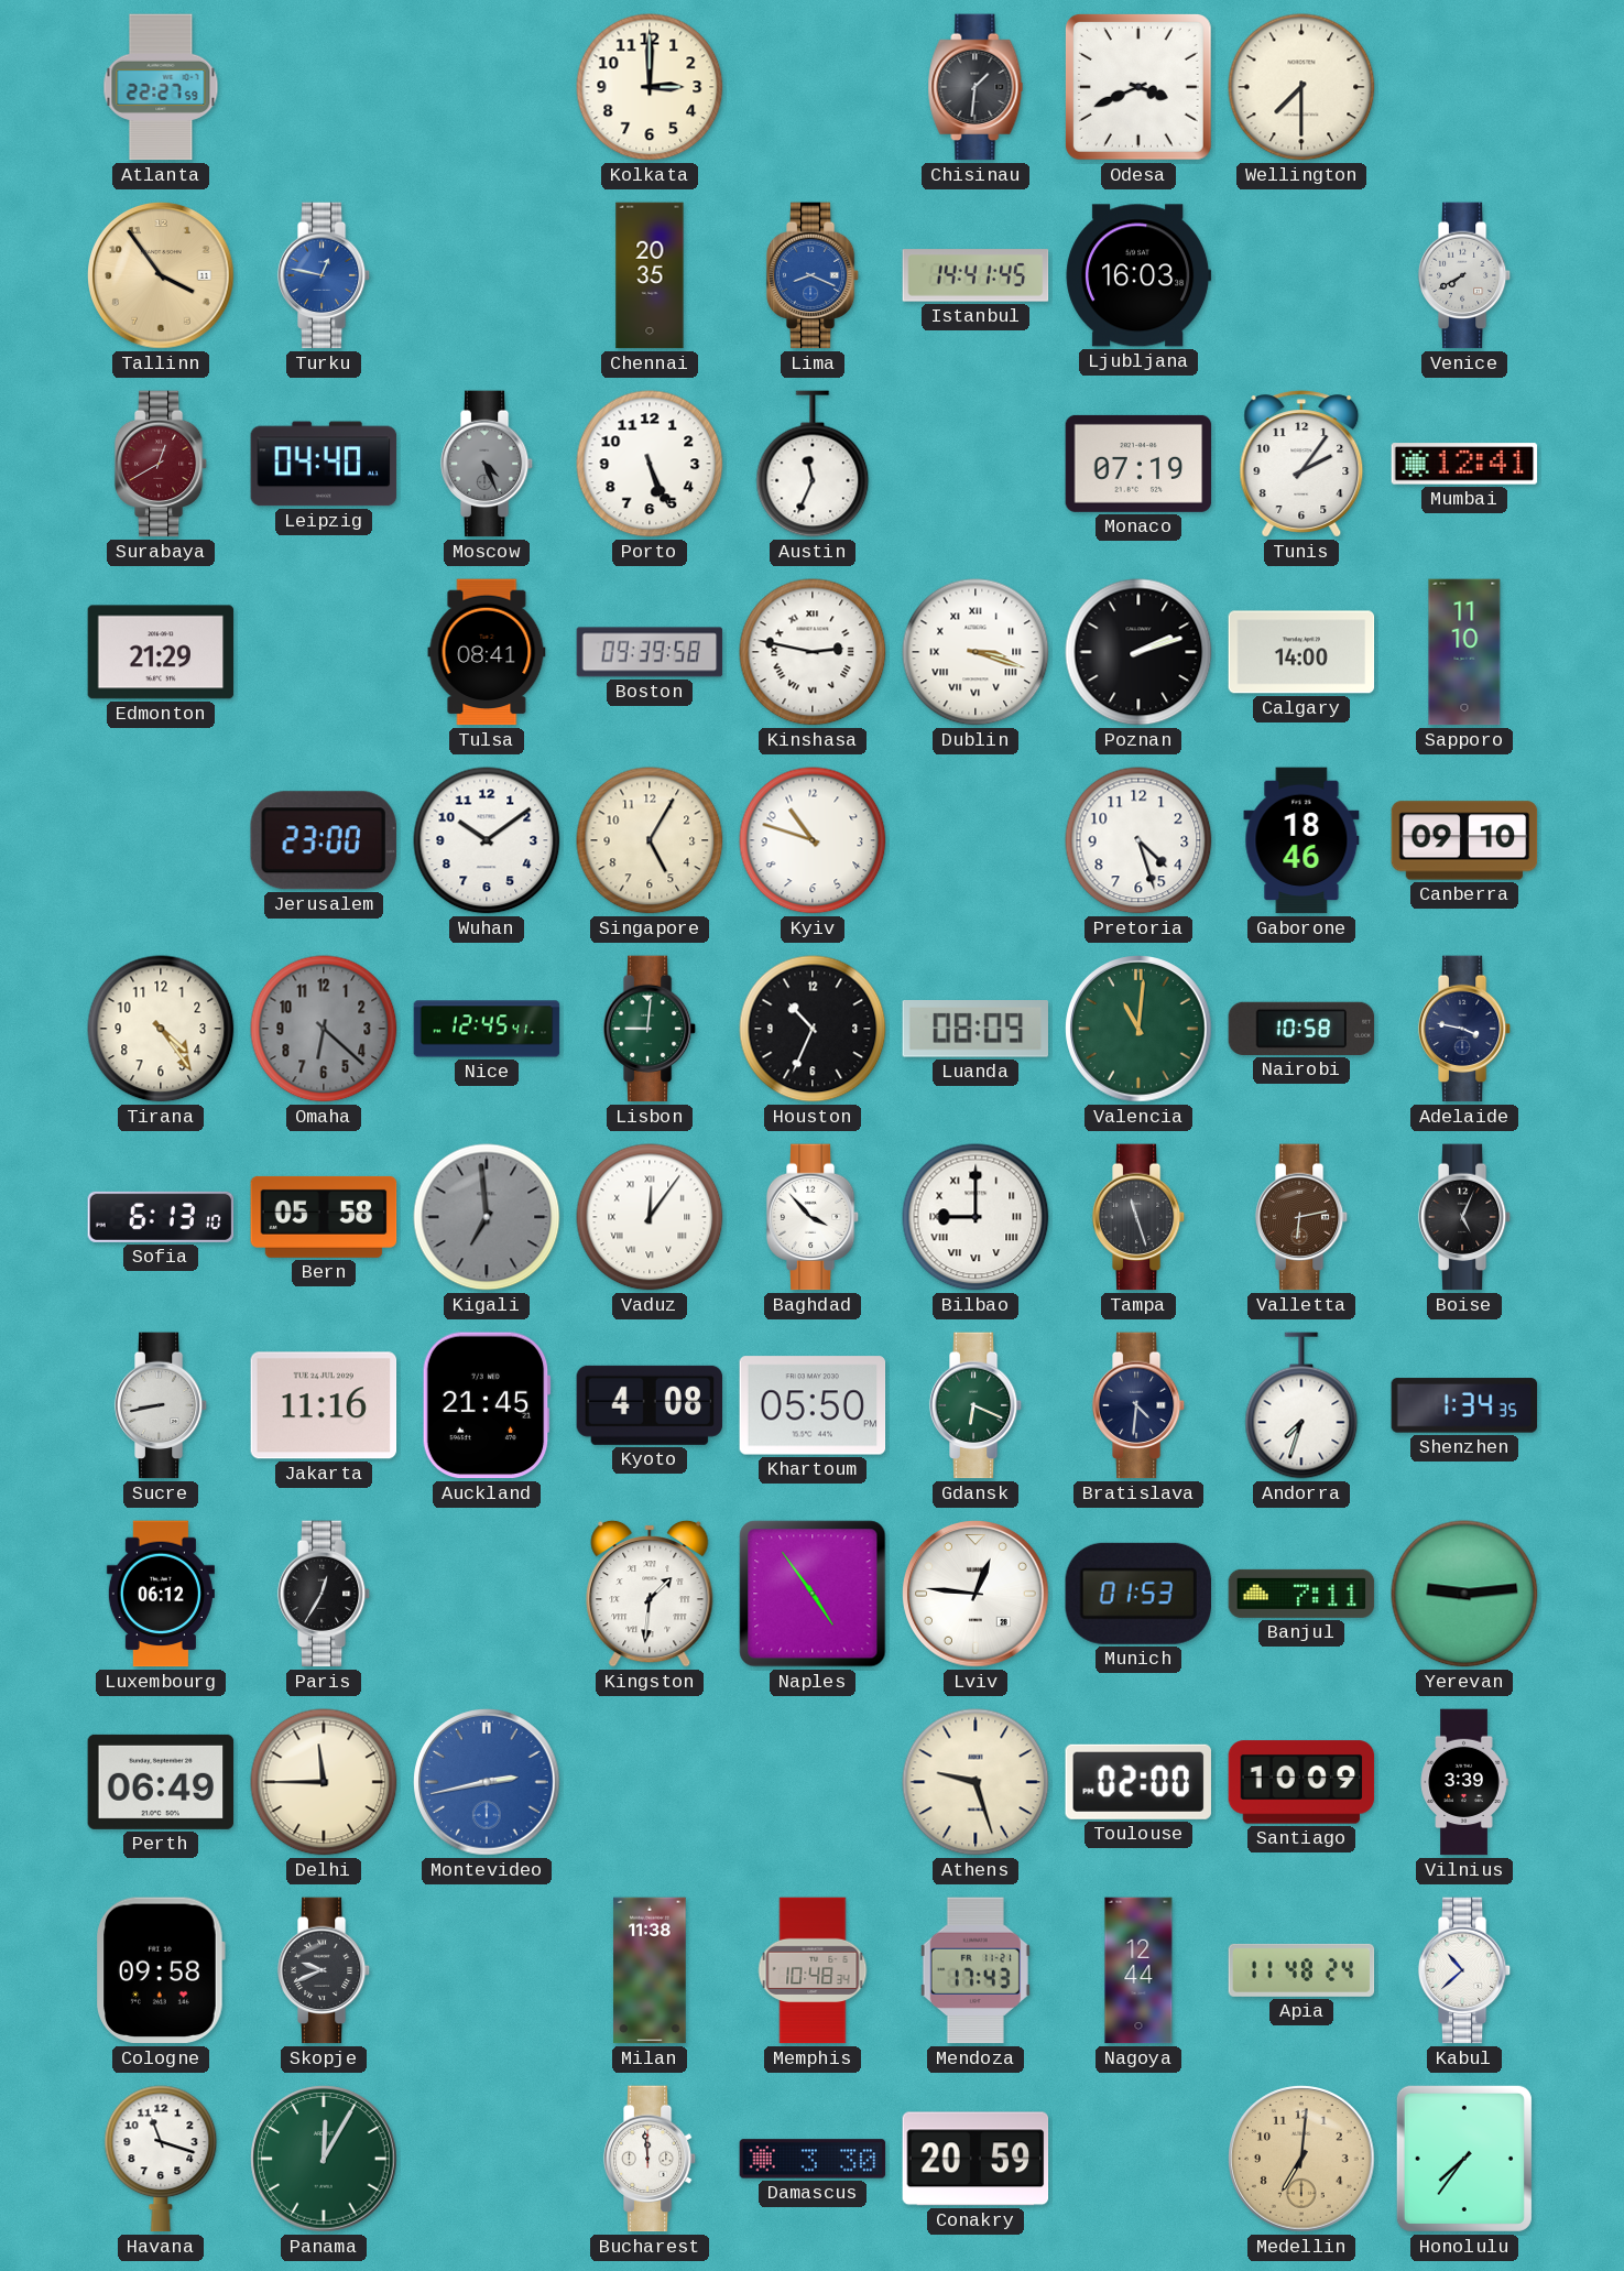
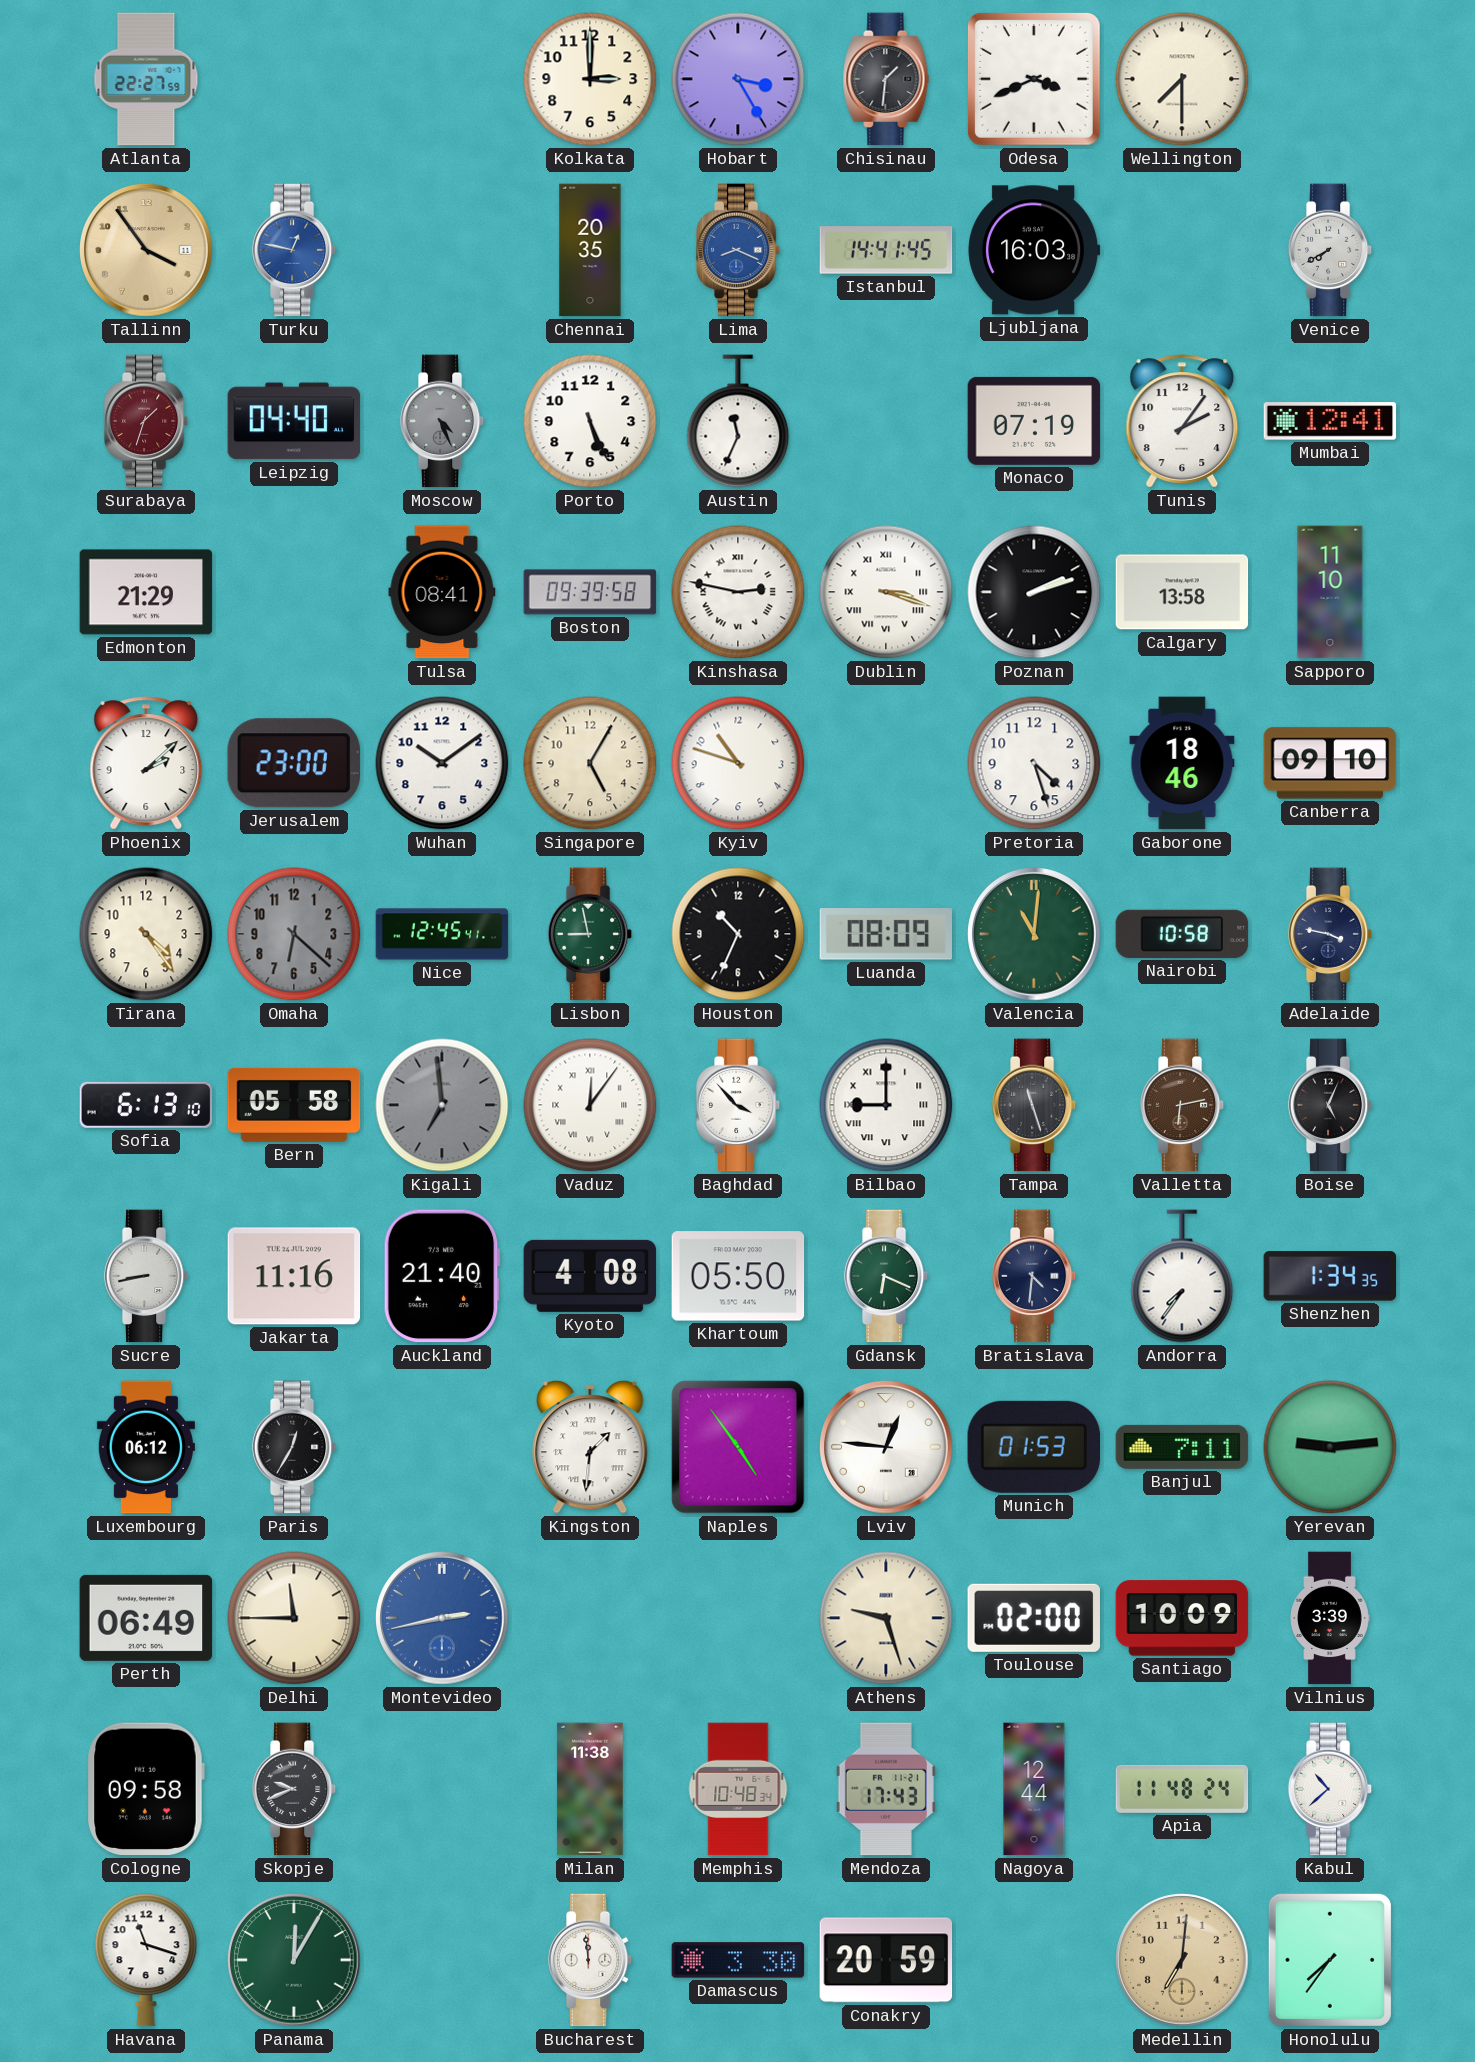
Hobart: none -> 3:25 (738, 79)
Surabaya: 12:40 -> 1:33 (146, 421)
Calgary: 14:00 -> 13:58 (1182, 592)
Phoenix: none -> 2:08 (146, 763)
Lisbon: 9:01 -> 8:58 (590, 934)
Auckland: 21:45 -> 21:40 (442, 1276)
Andorra: 7:33 -> 7:36 (1182, 1276)
